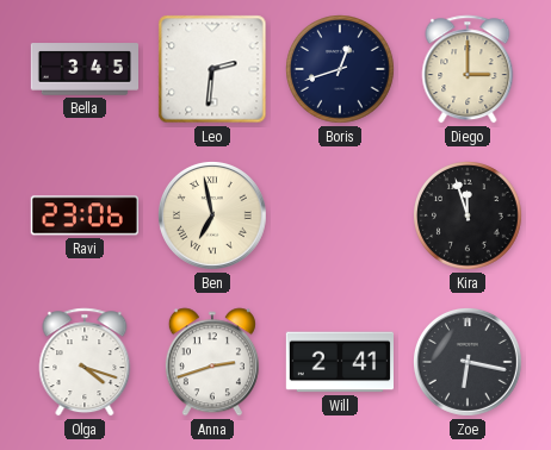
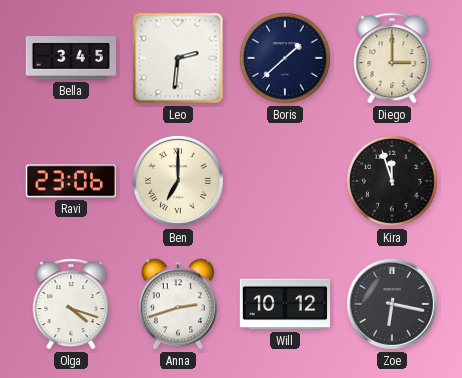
Boris: 12:42 -> 1:38 (286, 59)
Ben: 6:58 -> 7:00 (179, 182)
Will: 2:41 -> 10:12 (284, 304)
